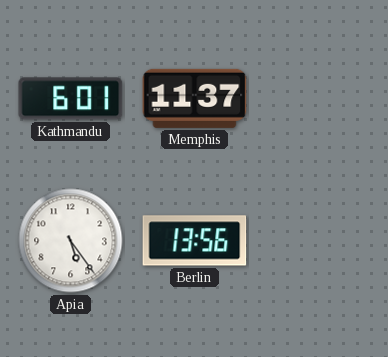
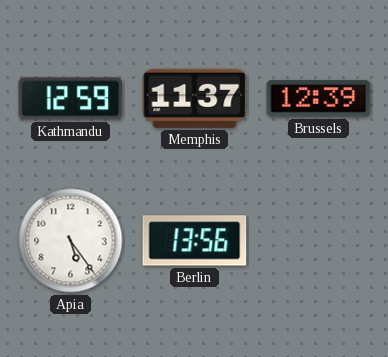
Kathmandu: 6:01 -> 12:59 (71, 99)
Brussels: none -> 12:39 (319, 99)
